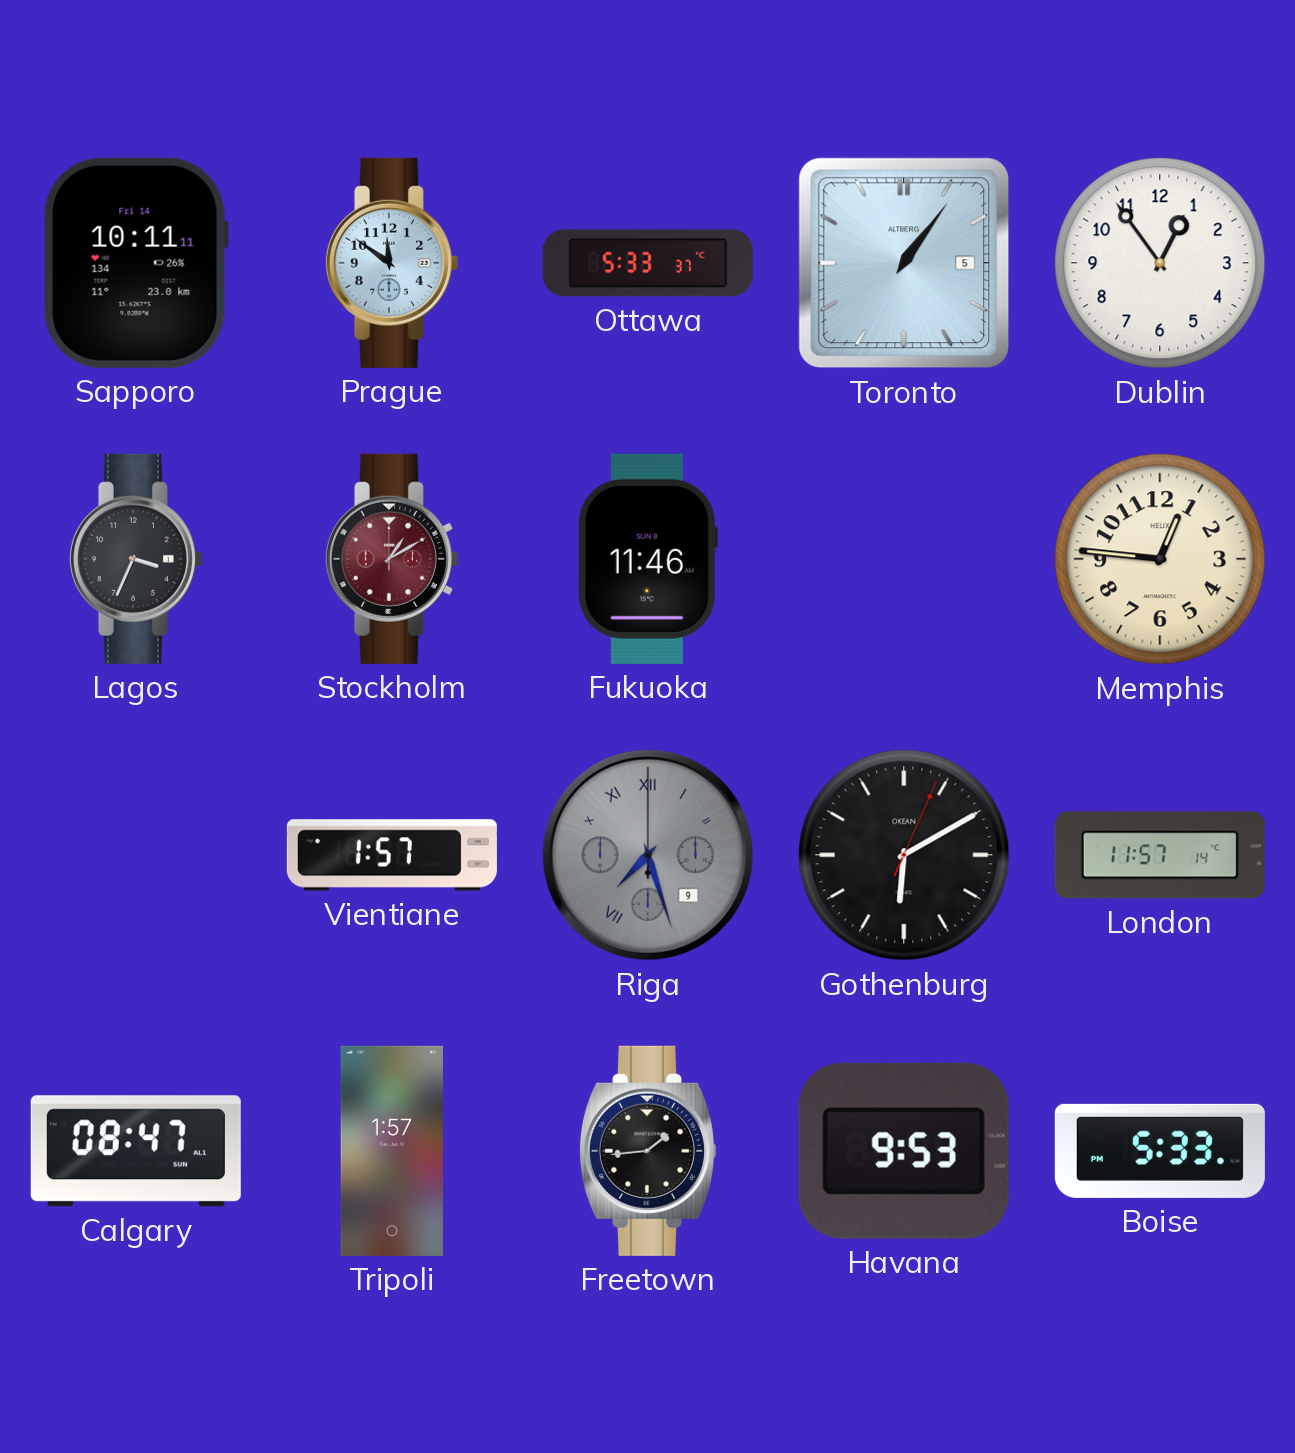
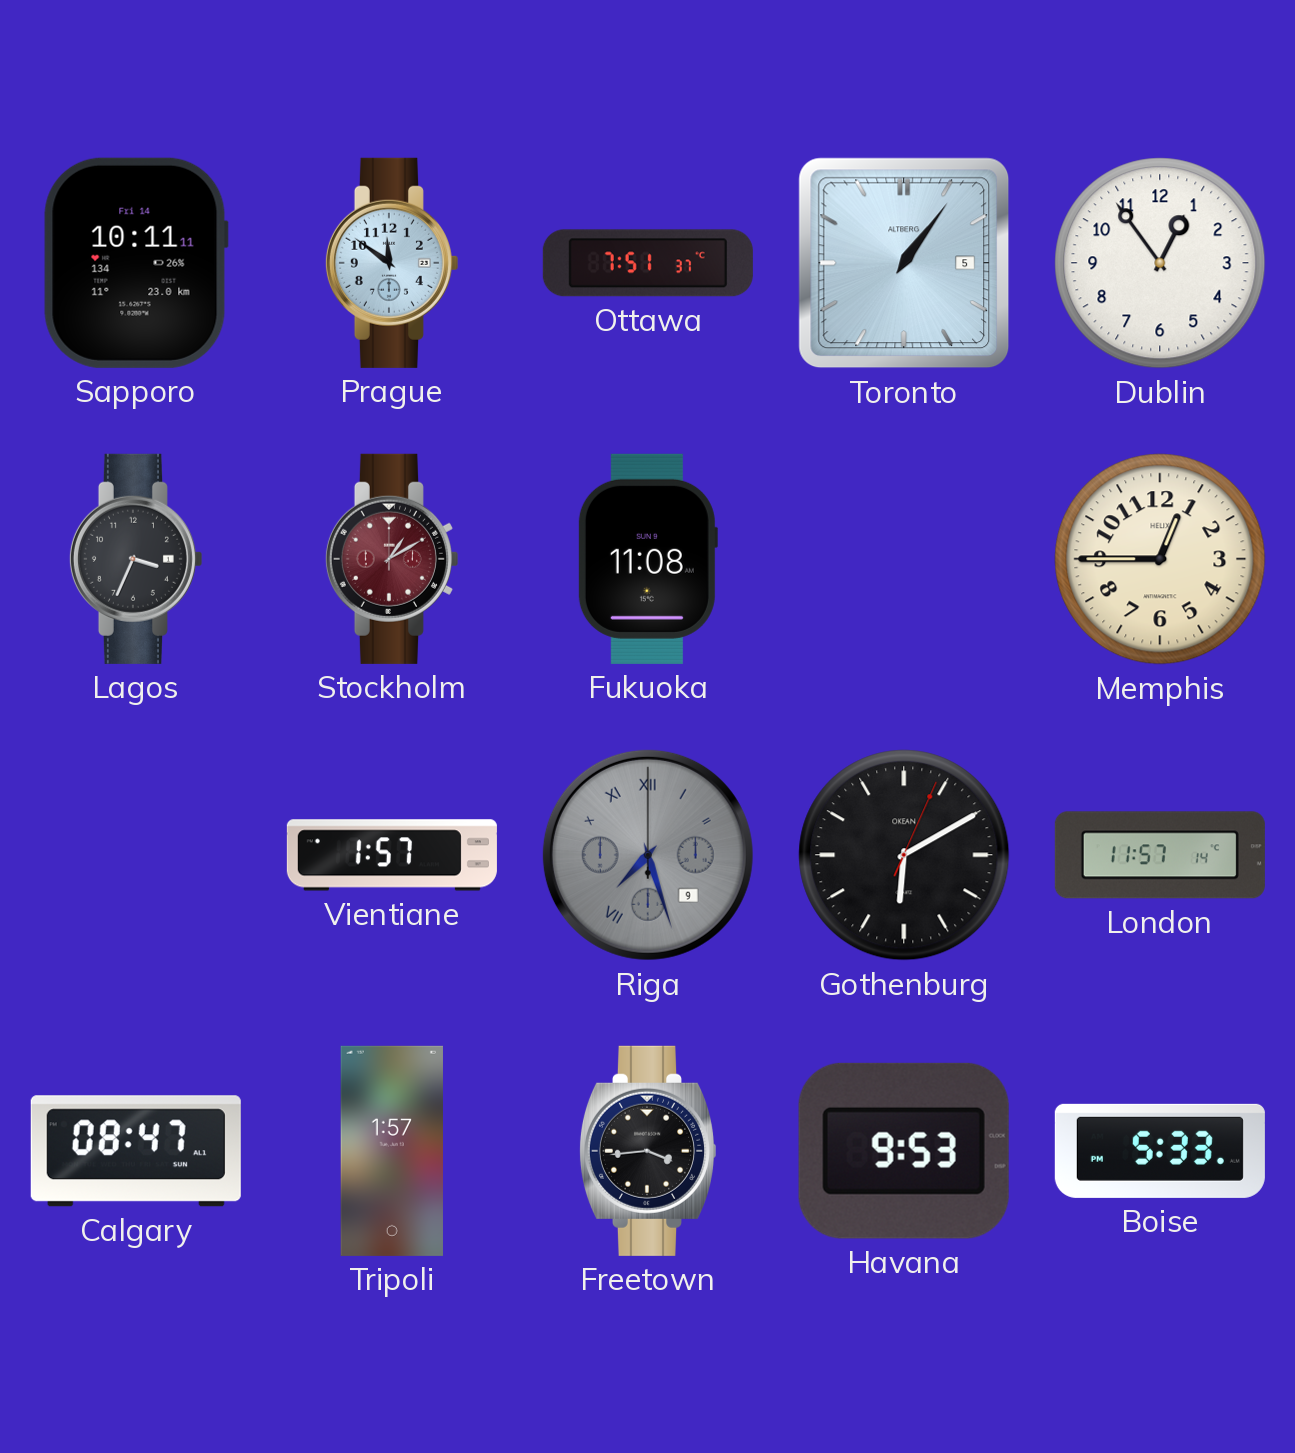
Ottawa: 5:33 -> 7:51 (648, 263)
Fukuoka: 11:46 -> 11:08 (647, 559)
Memphis: 12:46 -> 12:45 (1160, 559)
Freetown: 1:44 -> 3:44 (647, 1151)
